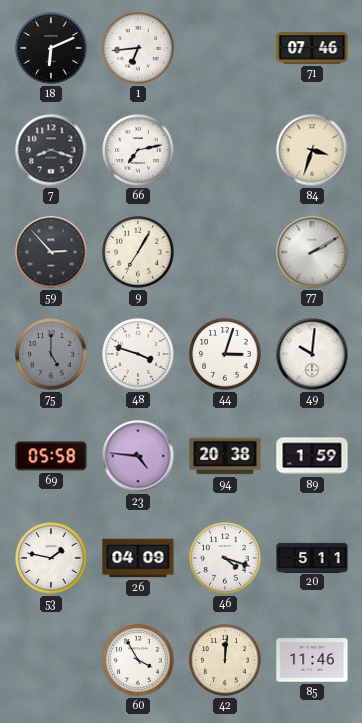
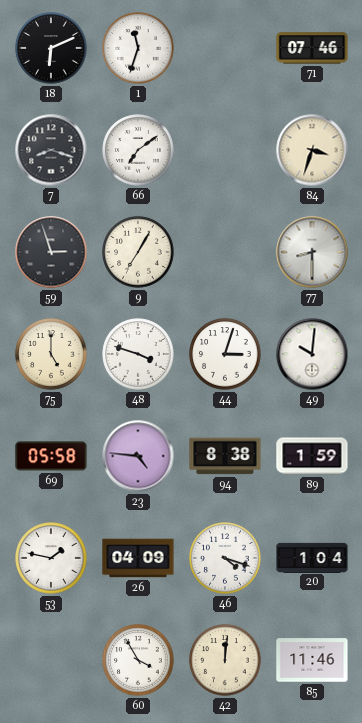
1: 6:44 -> 11:33 (138, 48)
66: 7:13 -> 7:09 (138, 150)
59: 2:53 -> 2:57 (51, 252)
77: 2:10 -> 8:30 (312, 252)
75 dial: grey -> cream (51, 354)
94: 20:38 -> 8:38 (225, 456)
20: 5:11 -> 1:04 (312, 557)
